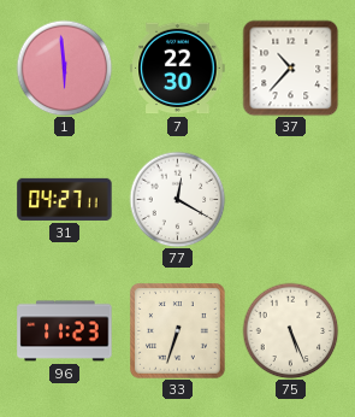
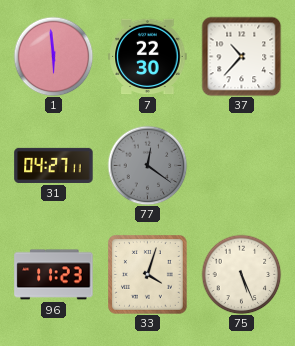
77: 12:20 -> 12:21 (147, 165)
77 dial: white -> grey (147, 165)
33: 6:33 -> 4:03 (148, 275)
